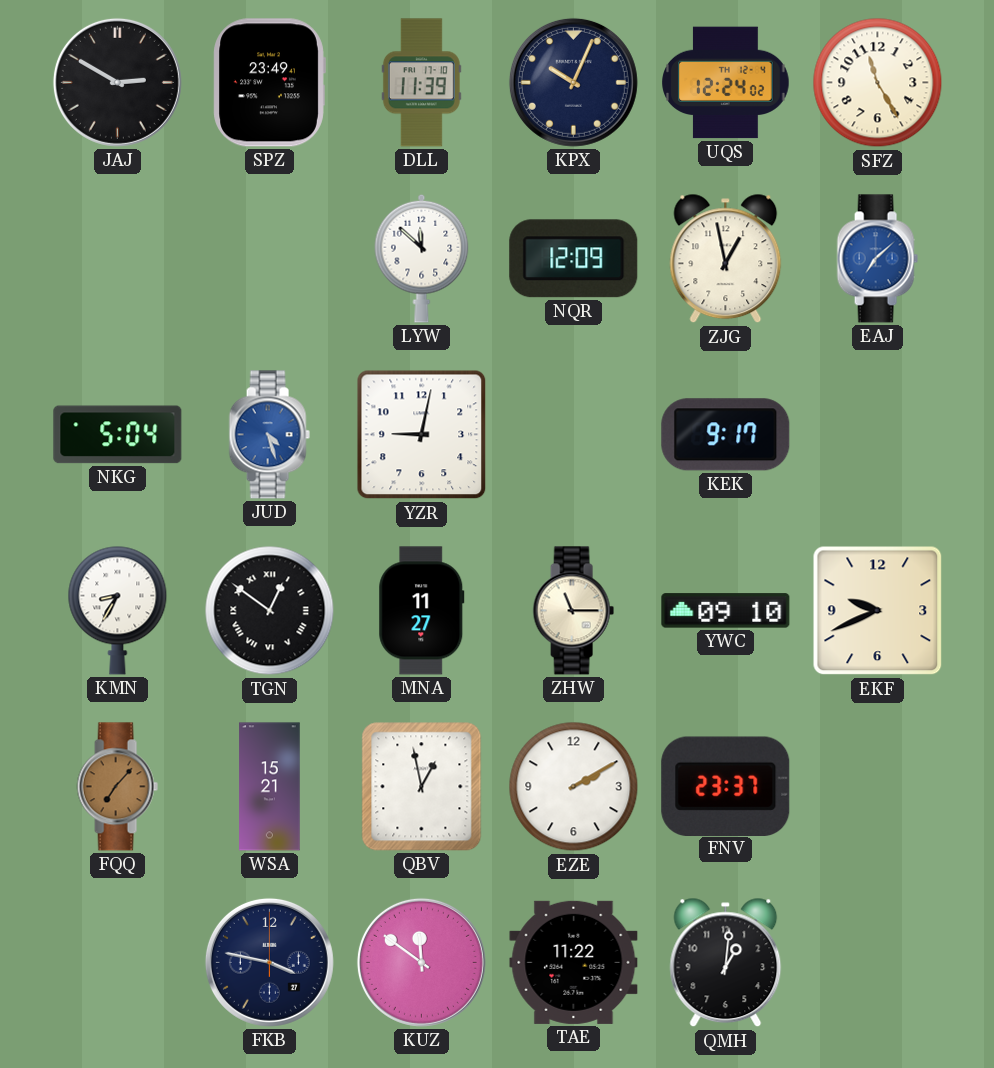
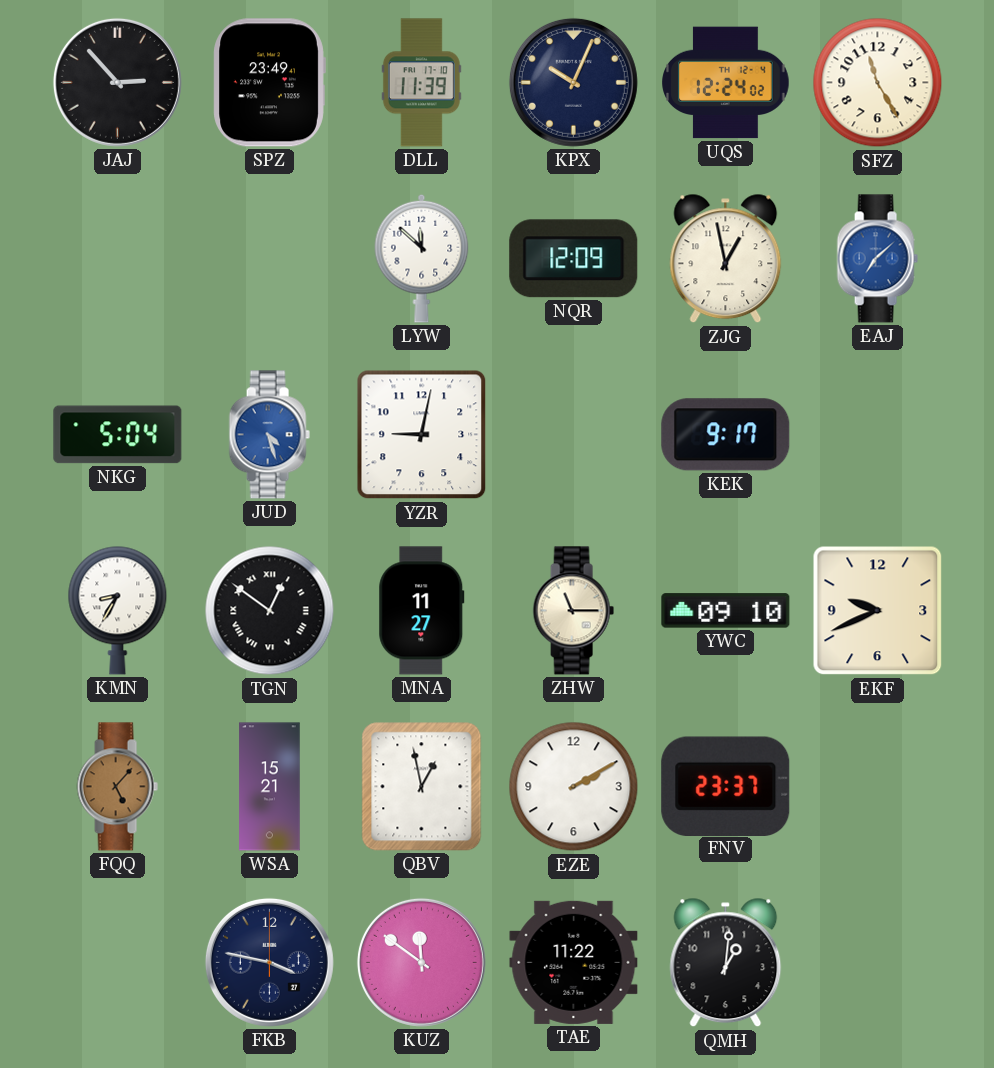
JAJ: 2:50 -> 2:53 (117, 82)
FQQ: 7:07 -> 5:07 (117, 787)
